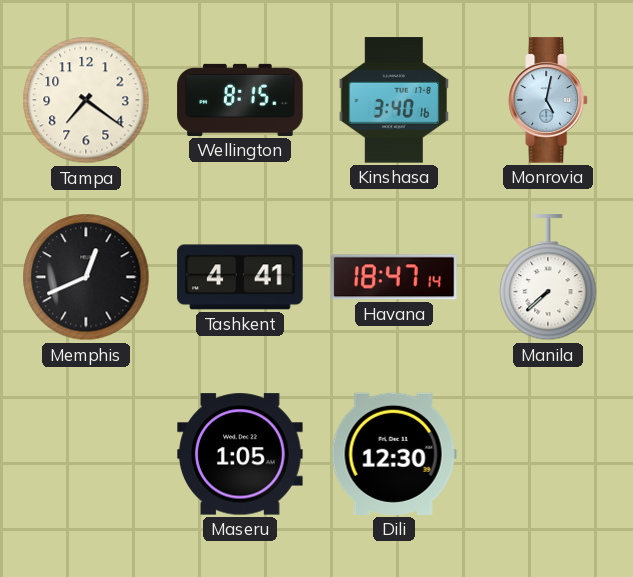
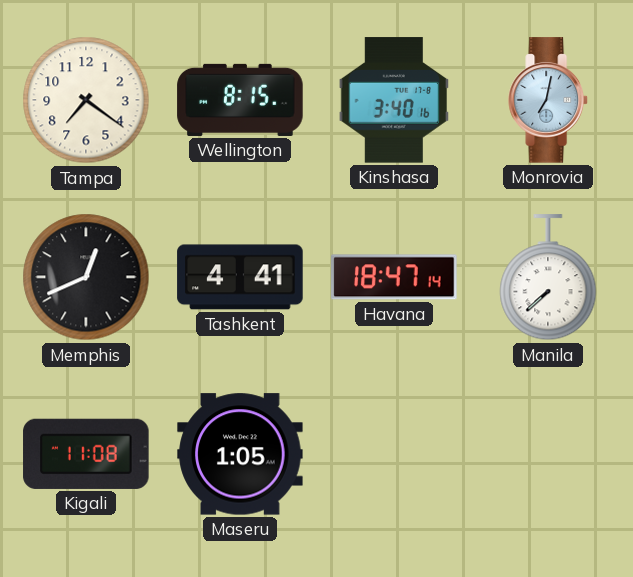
Monrovia: 5:02 -> 7:02 (548, 100)
Kigali: none -> 11:08 (86, 454)
Dili: 12:30 -> none (394, 454)
